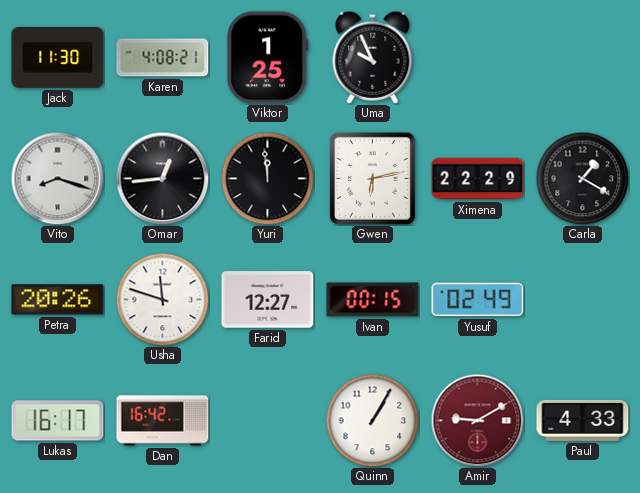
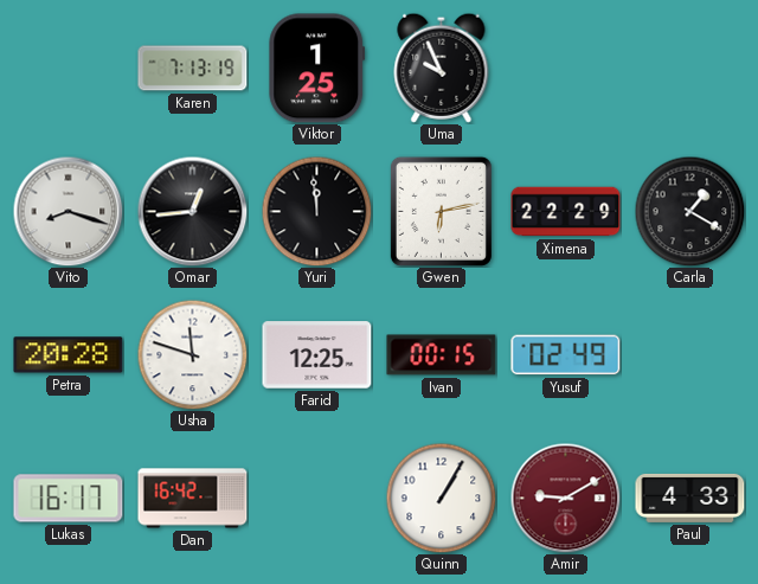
Jack: 11:30 -> none (58, 57)
Karen: 4:08 -> 7:13 (193, 69)
Petra: 20:26 -> 20:28 (69, 355)
Farid: 12:27 -> 12:25 (317, 355)
